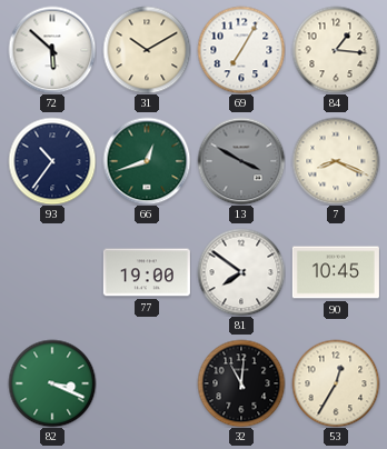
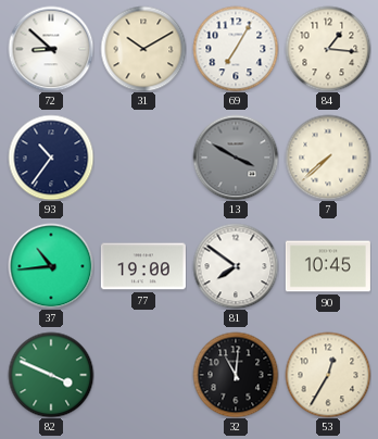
72: 5:52 -> 8:52 (51, 49)
66: 12:42 -> none (147, 161)
7: 8:19 -> 7:38 (328, 158)
37: none -> 10:44 (51, 266)
82: 3:19 -> 3:49 (51, 375)
